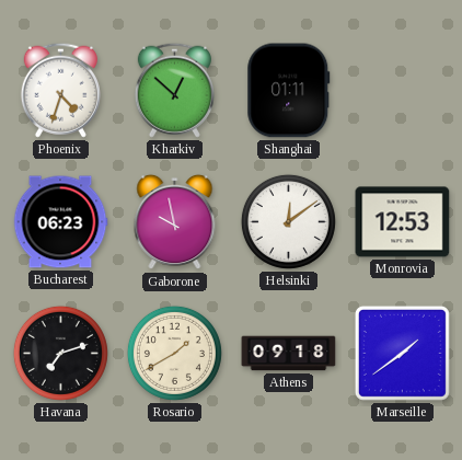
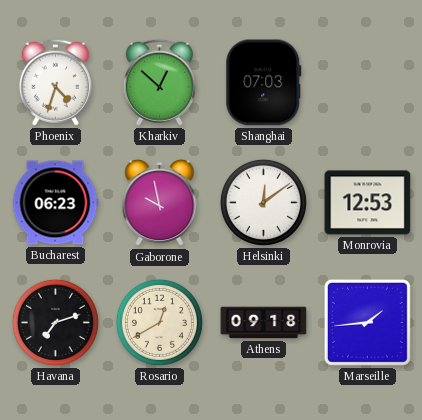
Shanghai: 01:11 -> 07:03 (264, 83)
Rosario: 1:40 -> 12:40 (159, 322)
Marseille: 1:39 -> 1:44 (367, 322)
